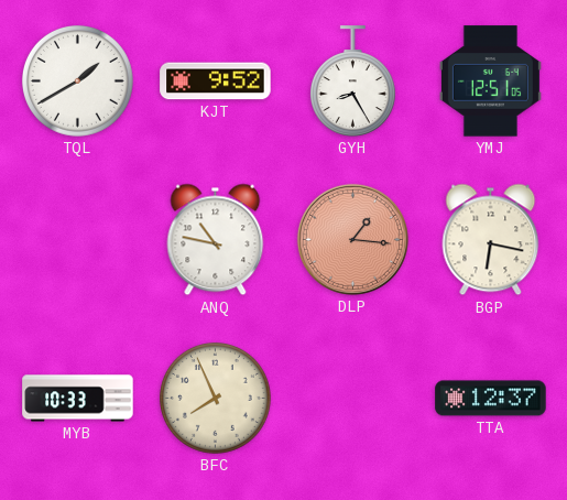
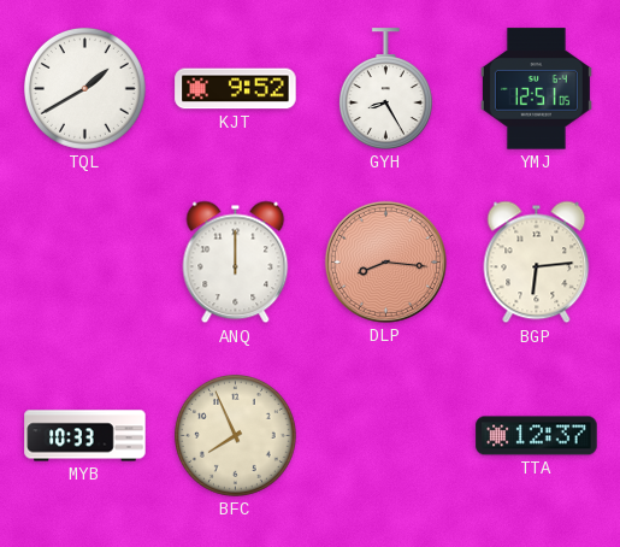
ANQ: 10:47 -> 12:00 (236, 263)
DLP: 1:16 -> 8:16 (385, 261)
BGP: 6:17 -> 6:14 (537, 263)
